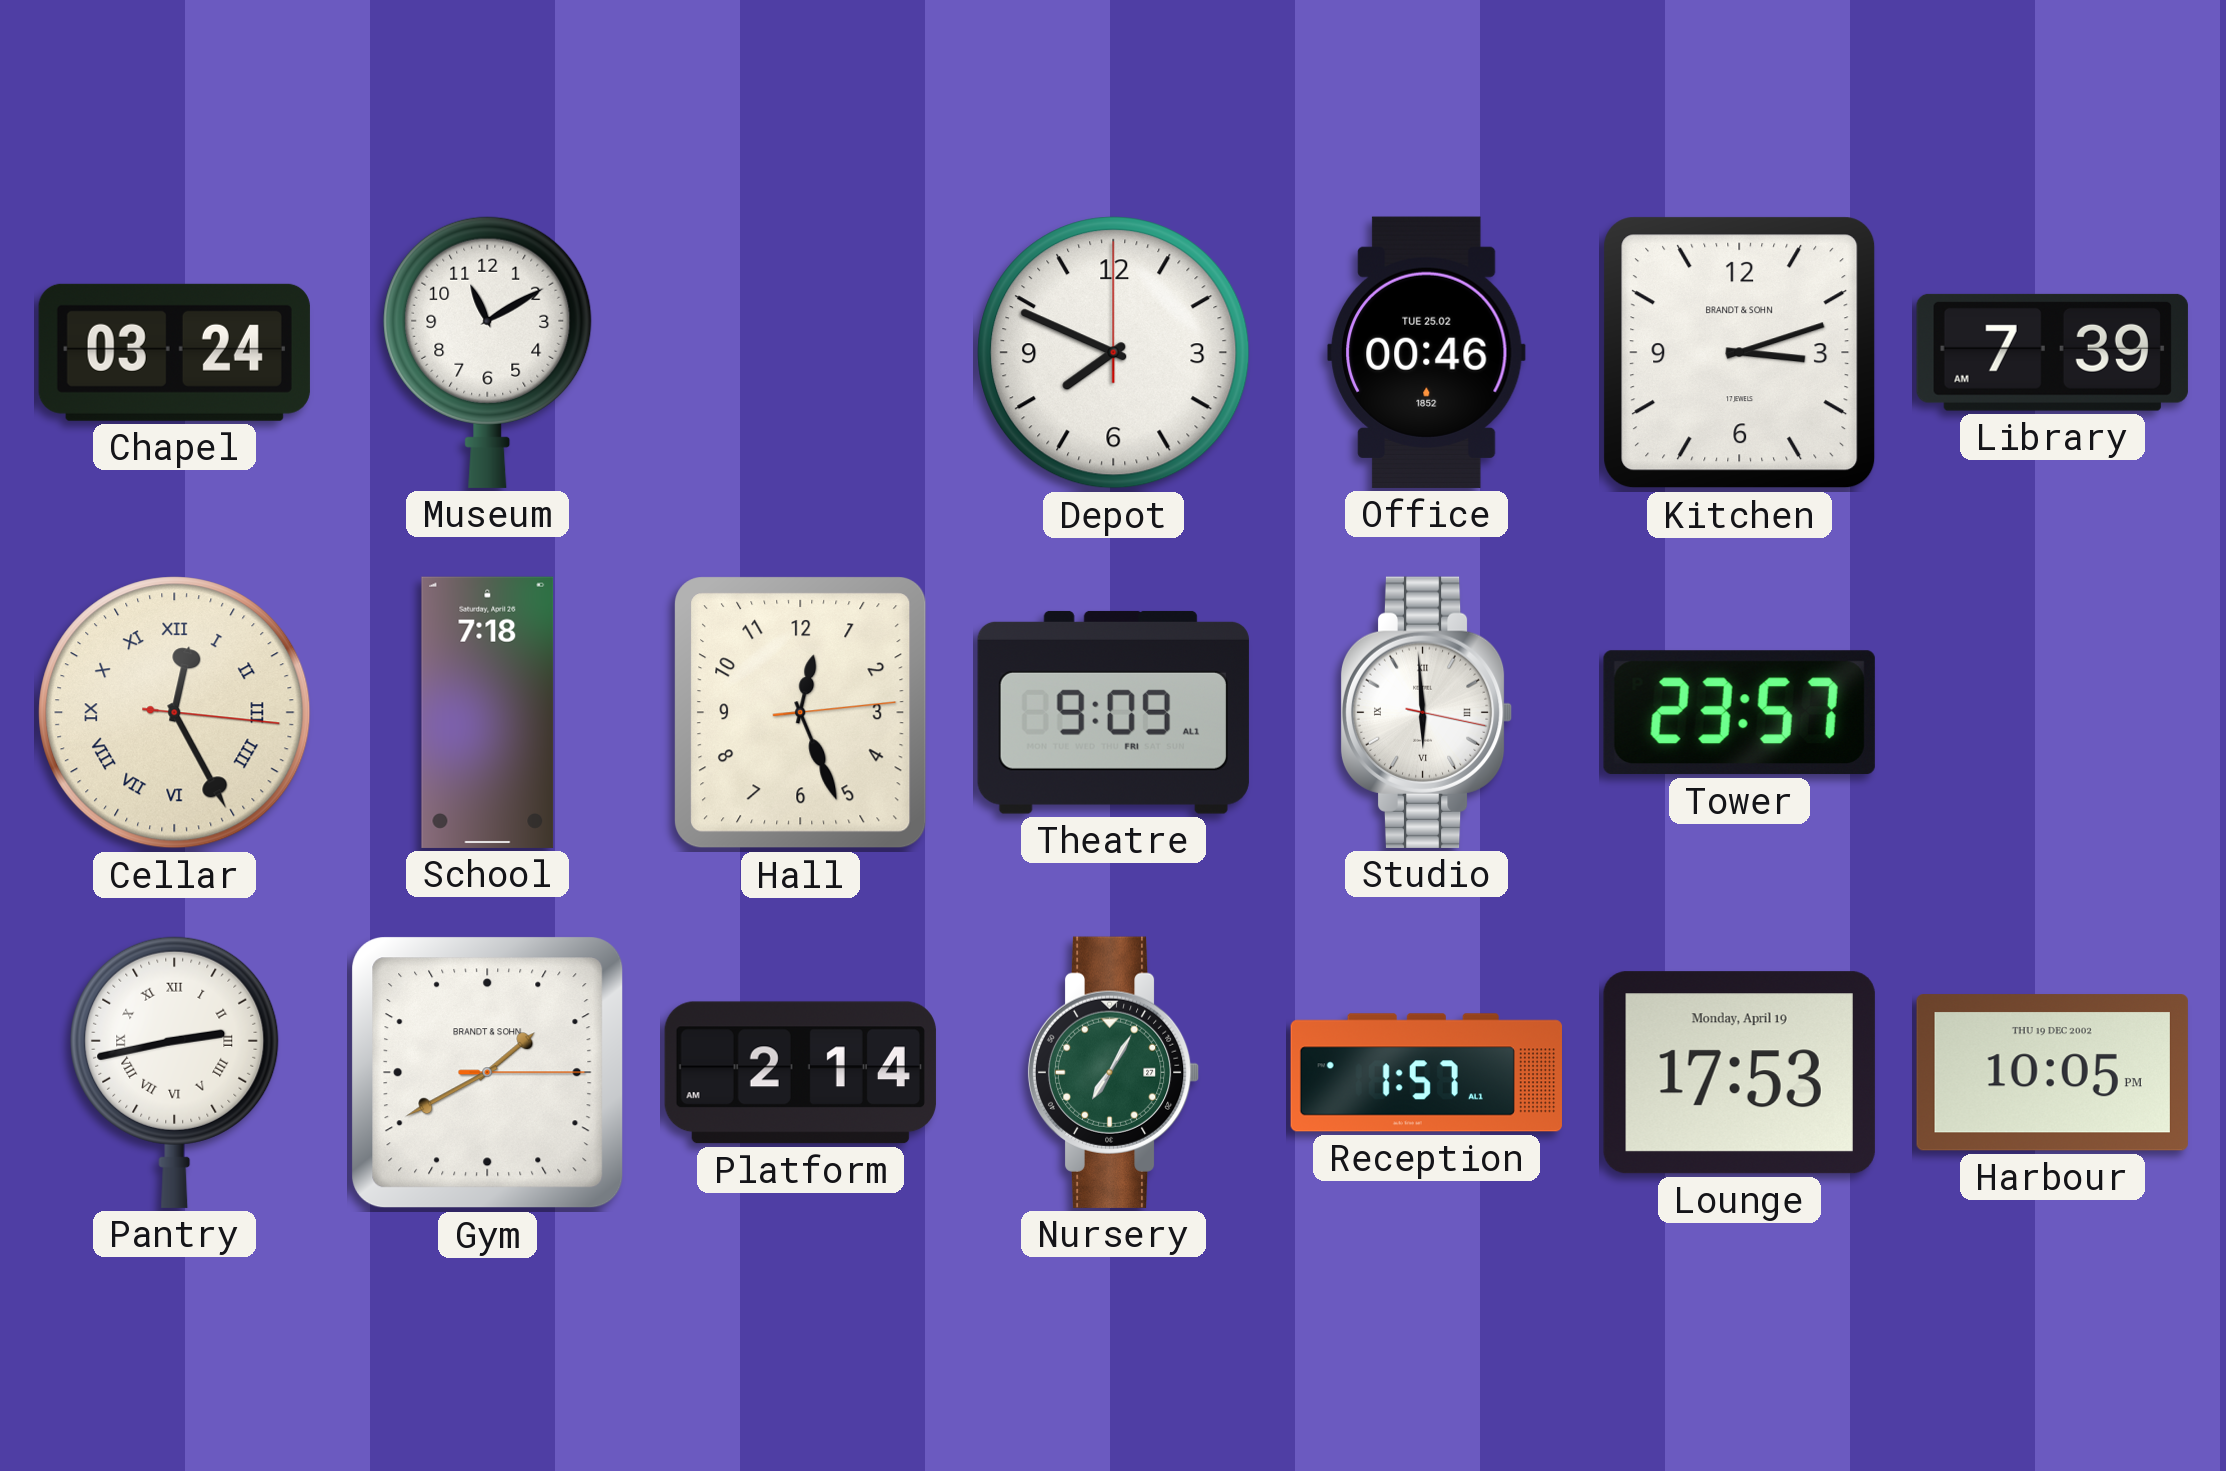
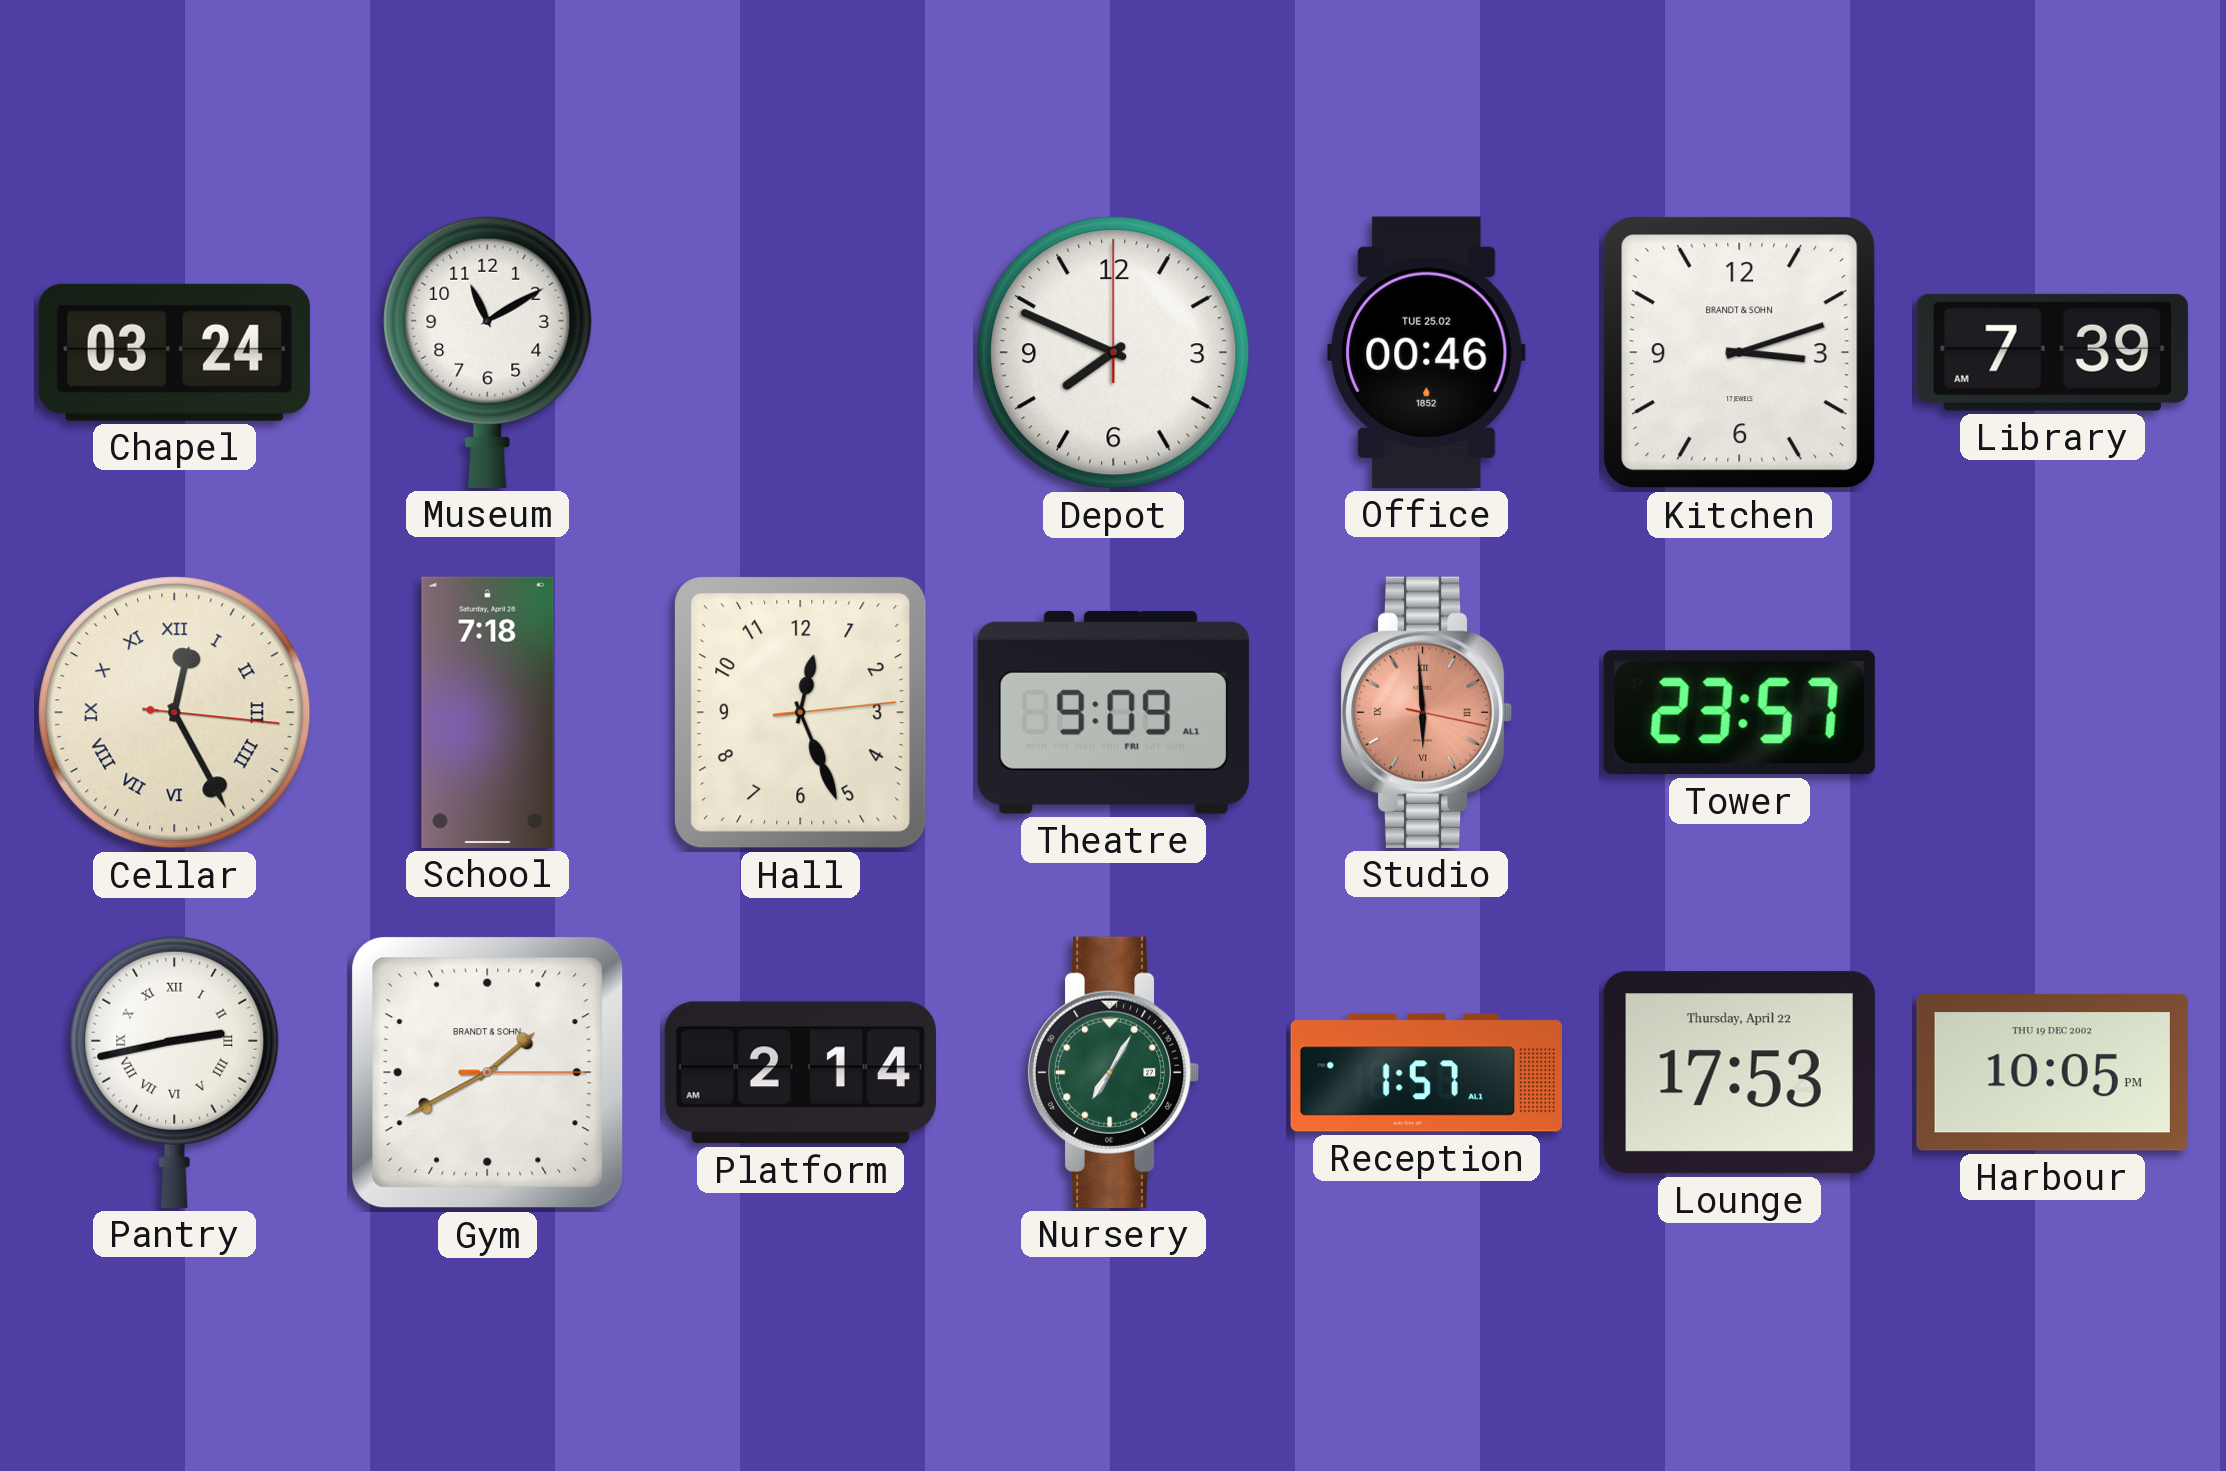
Studio dial: white -> salmon (1426, 712)
Lounge date: Monday, April 19 -> Thursday, April 22 (1739, 1073)
